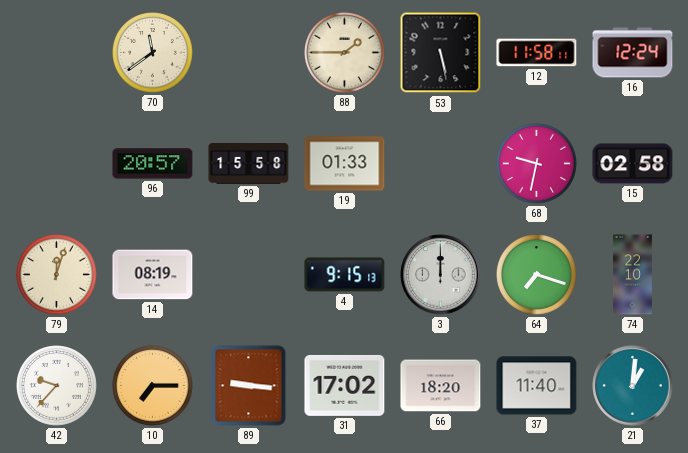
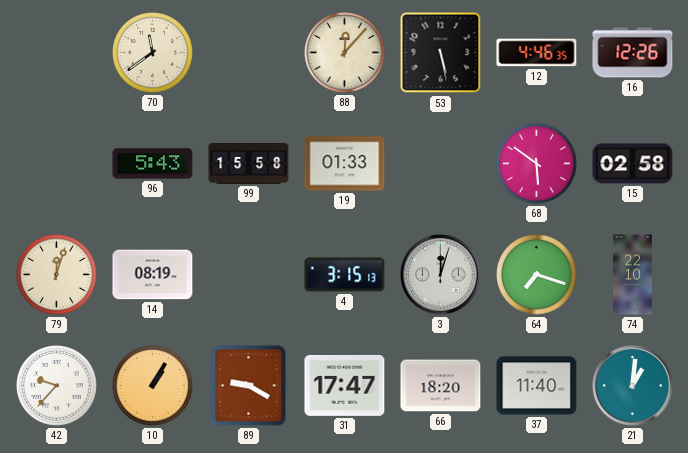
88: 1:45 -> 12:07 (345, 53)
12: 11:58 -> 4:46 (537, 53)
16: 12:24 -> 12:26 (633, 53)
96: 20:57 -> 5:43 (153, 164)
68: 9:32 -> 5:51 (537, 164)
4: 9:15 -> 3:15 (345, 275)
3: 12:00 -> 12:03 (441, 275)
10: 7:15 -> 1:05 (153, 386)
89: 9:16 -> 9:20 (249, 386)
31: 17:02 -> 17:47 (345, 385)
